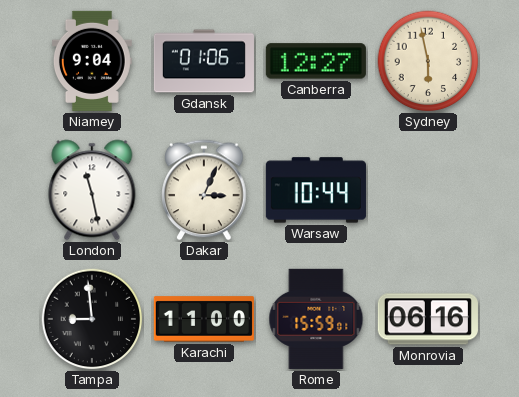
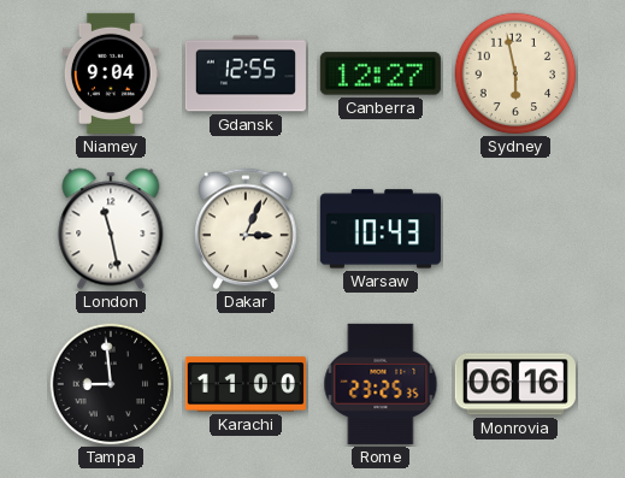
Gdansk: 01:06 -> 12:55 (246, 73)
Warsaw: 10:44 -> 10:43 (381, 229)
Rome: 15:59 -> 23:25 (381, 384)
